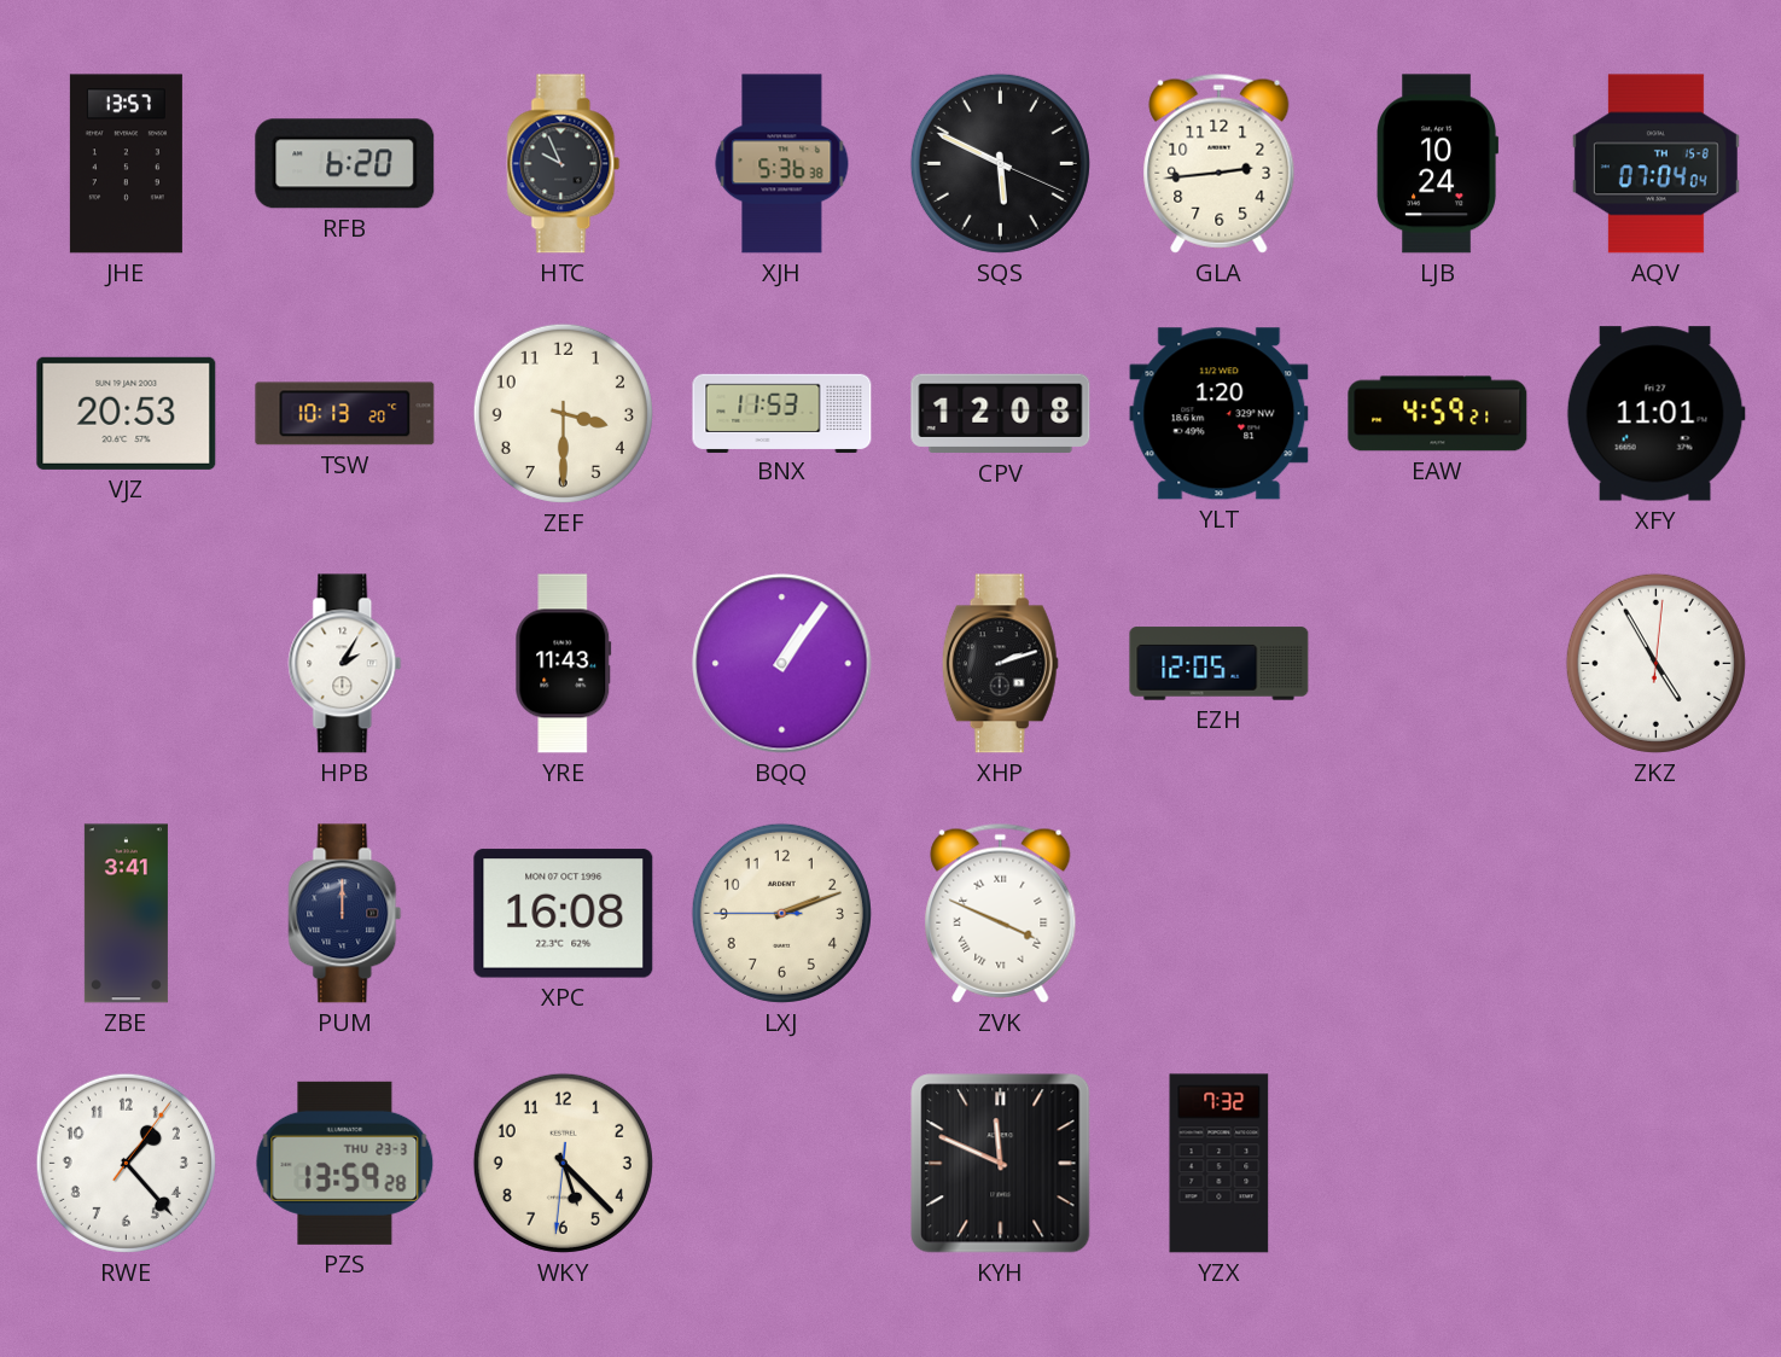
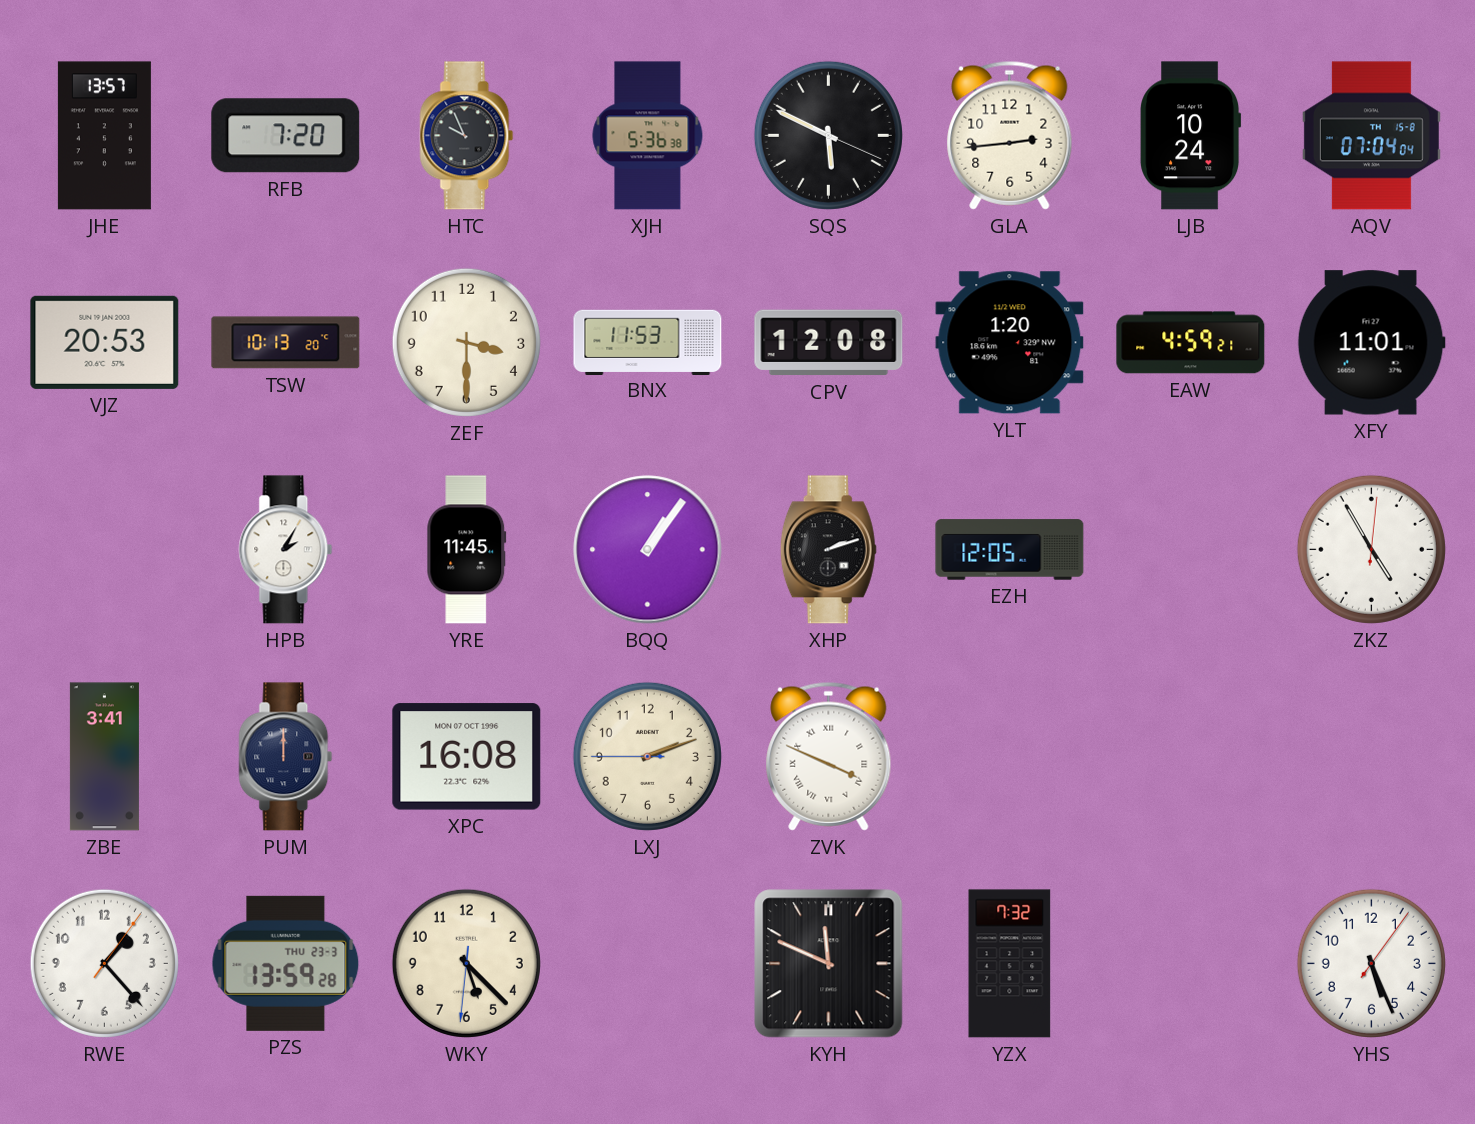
RFB: 6:20 -> 7:20 (286, 136)
YRE: 11:43 -> 11:45 (467, 550)
YHS: none -> 5:26 (1371, 963)
